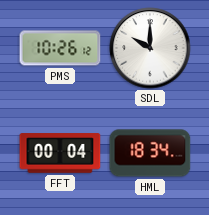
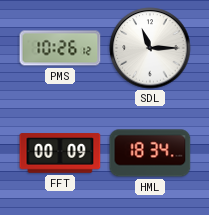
SDL: 10:00 -> 11:15 (150, 48)
FFT: 00:04 -> 00:09 (60, 153)
